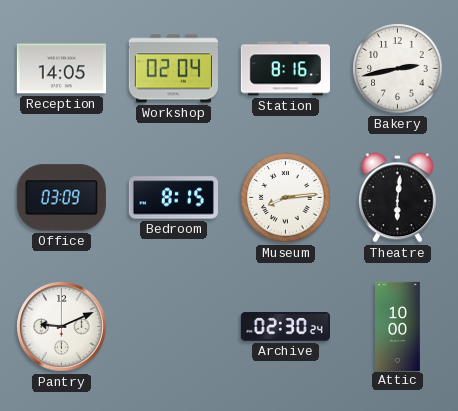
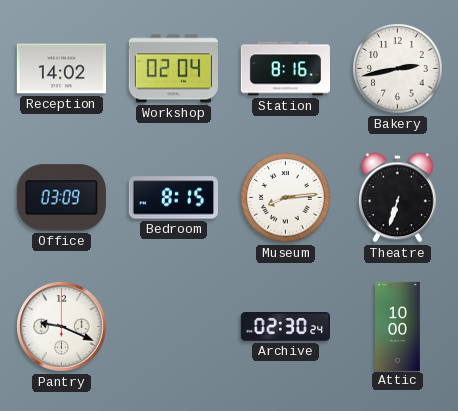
Reception: 14:05 -> 14:02 (61, 69)
Theatre: 6:01 -> 6:33 (397, 198)
Pantry: 9:11 -> 9:19 (62, 327)
